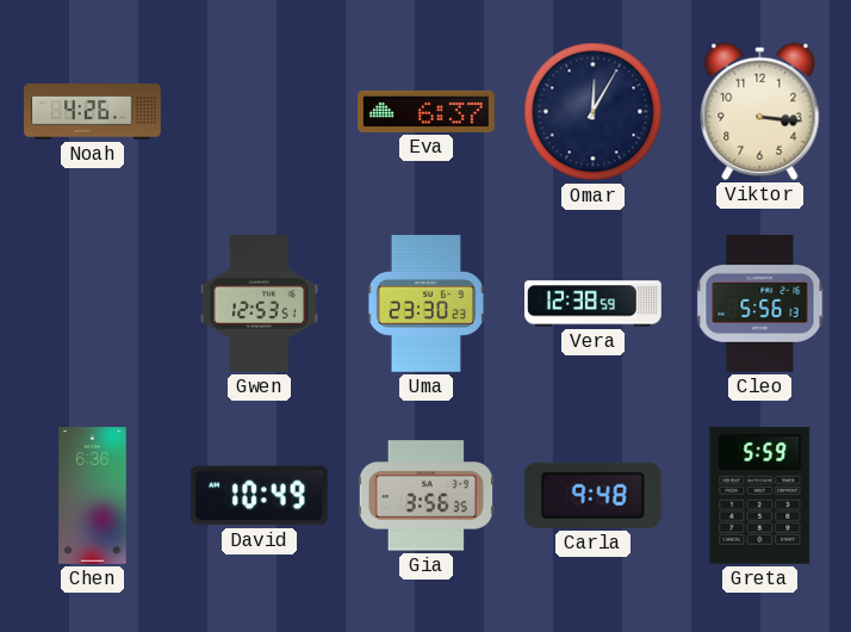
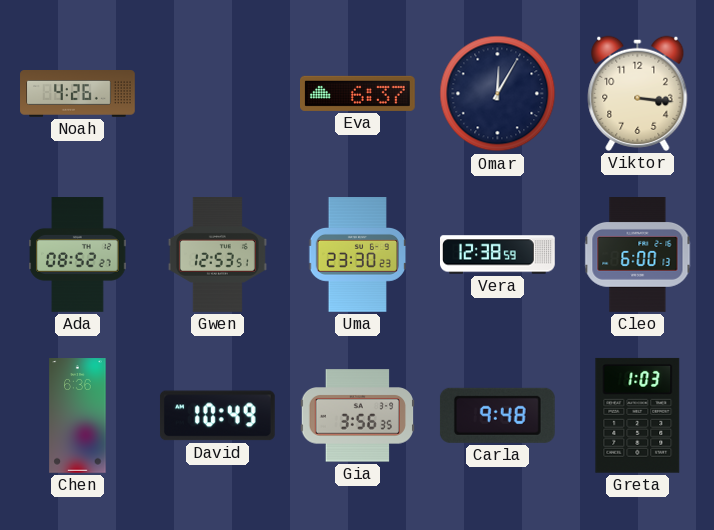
Ada: none -> 08:52 (78, 255)
Cleo: 5:56 -> 6:00 (638, 255)
Greta: 5:59 -> 1:03 (638, 415)
